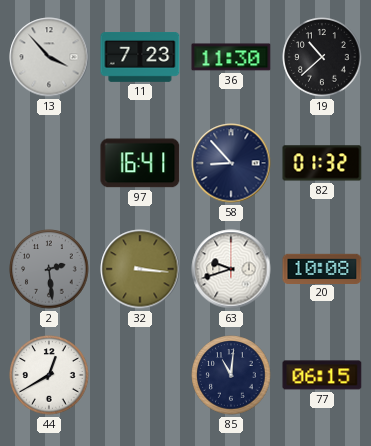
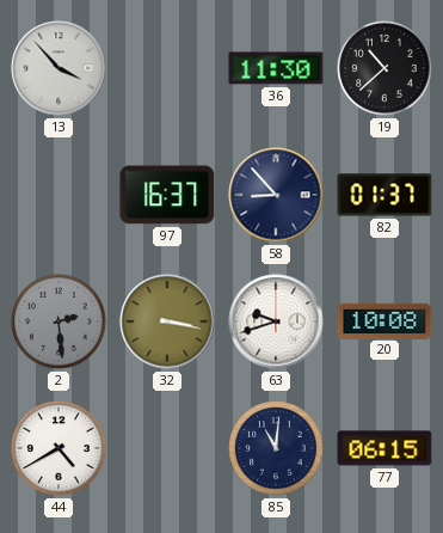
11: 7:23 -> none (140, 58)
97: 16:41 -> 16:37 (167, 195)
82: 01:32 -> 01:37 (384, 195)
32: 3:16 -> 3:17 (167, 321)
44: 12:40 -> 4:40 (59, 448)
